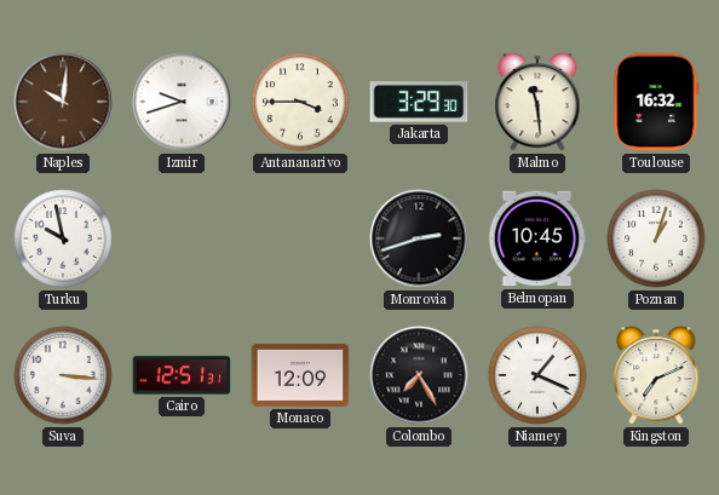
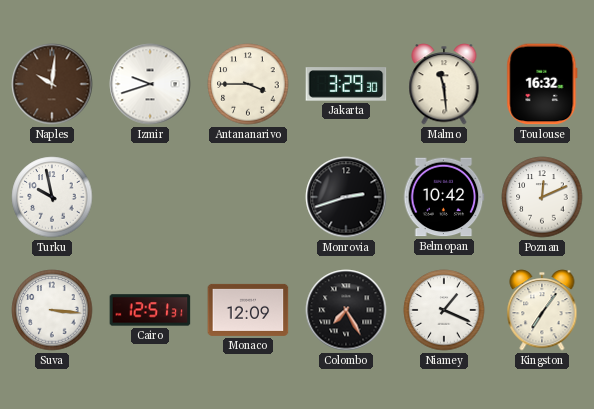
Belmopan: 10:45 -> 10:42 (444, 197)
Poznan: 1:03 -> 12:11 (542, 197)
Kingston: 7:11 -> 7:06 (542, 310)
